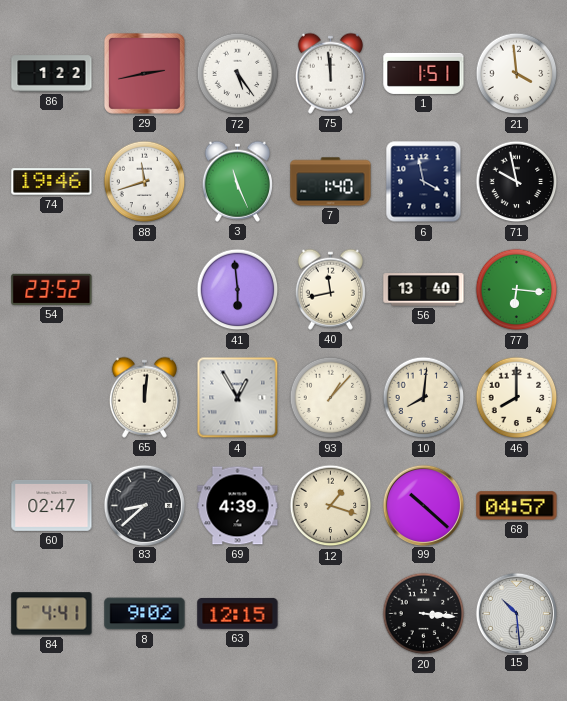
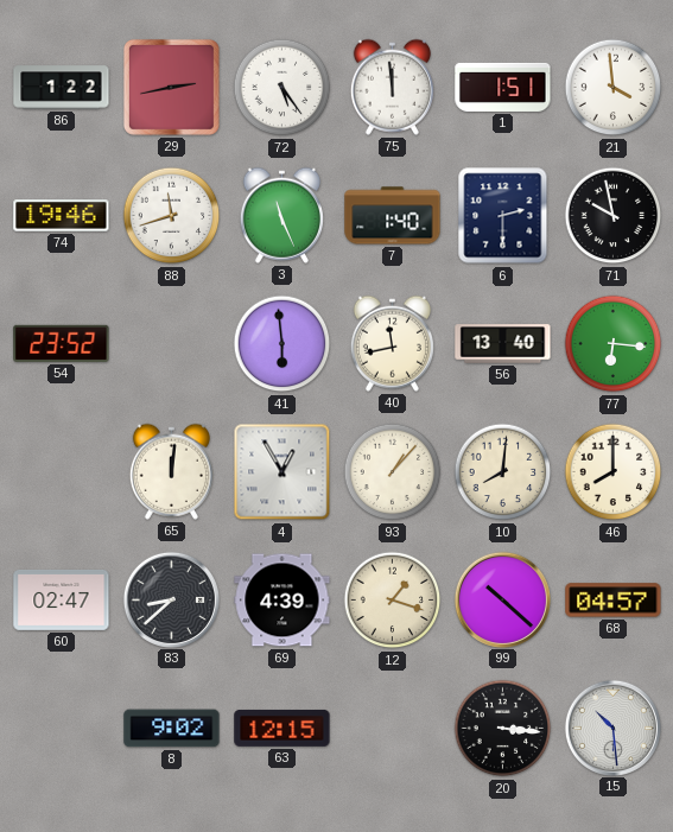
6: 3:58 -> 2:30 (503, 216)
84: 4:41 -> none (52, 614)
